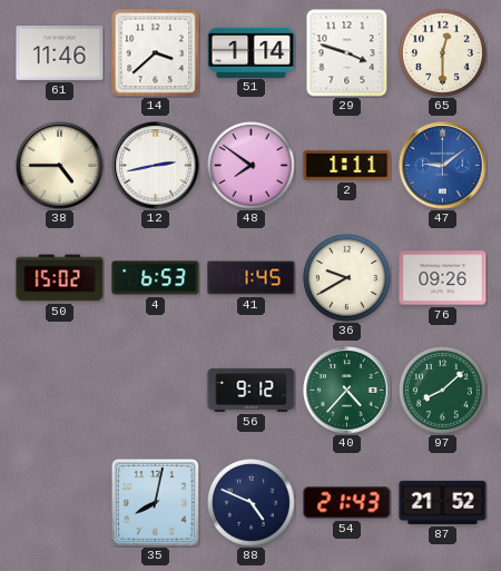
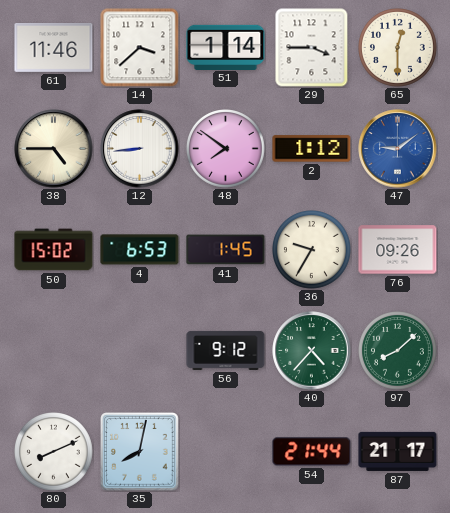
29: 3:48 -> 3:45 (312, 48)
12: 2:43 -> 8:44 (140, 149)
2: 1:11 -> 1:12 (312, 149)
36: 9:40 -> 9:35 (312, 250)
80: none -> 8:11 (54, 452)
88: 4:49 -> none (252, 503)
54: 21:43 -> 21:44 (312, 452)
87: 21:52 -> 21:17 (398, 451)
